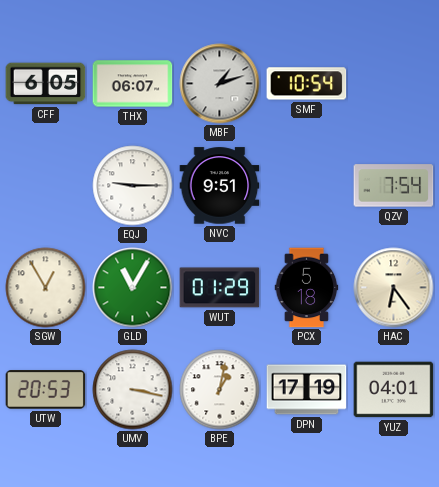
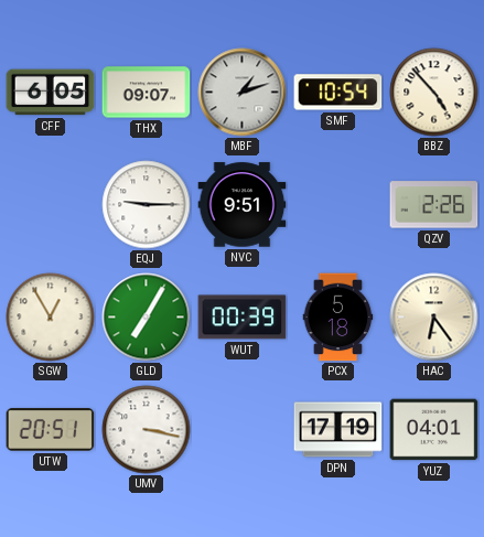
THX: 06:07 -> 09:07 (147, 93)
BBZ: none -> 4:53 (434, 93)
QZV: 7:54 -> 2:26 (434, 205)
GLD: 11:05 -> 7:05 (147, 318)
WUT: 01:29 -> 00:39 (243, 318)
UTW: 20:53 -> 20:51 (51, 430)
BPE: 1:02 -> none (220, 390)
